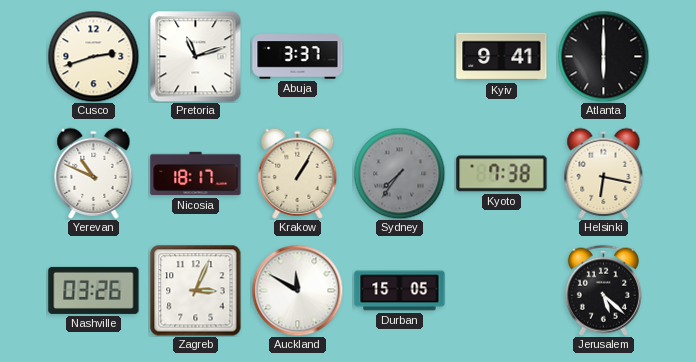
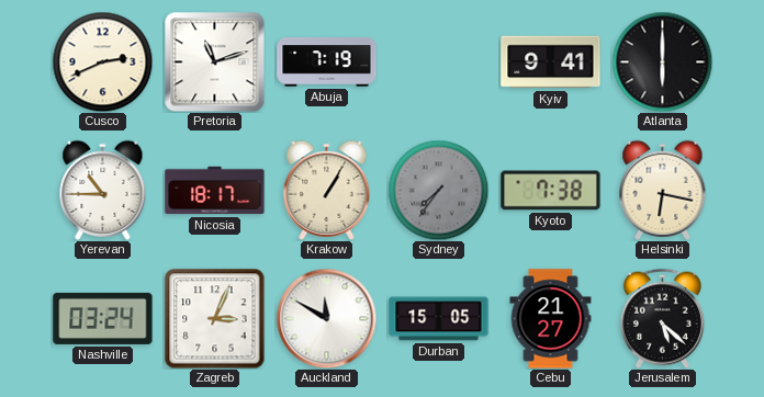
Cusco: 2:42 -> 2:41 (102, 61)
Abuja: 3:37 -> 7:19 (327, 63)
Yerevan: 10:49 -> 10:45 (103, 190)
Nashville: 03:26 -> 03:24 (103, 318)
Cebu: none -> 21:27 (551, 319)
